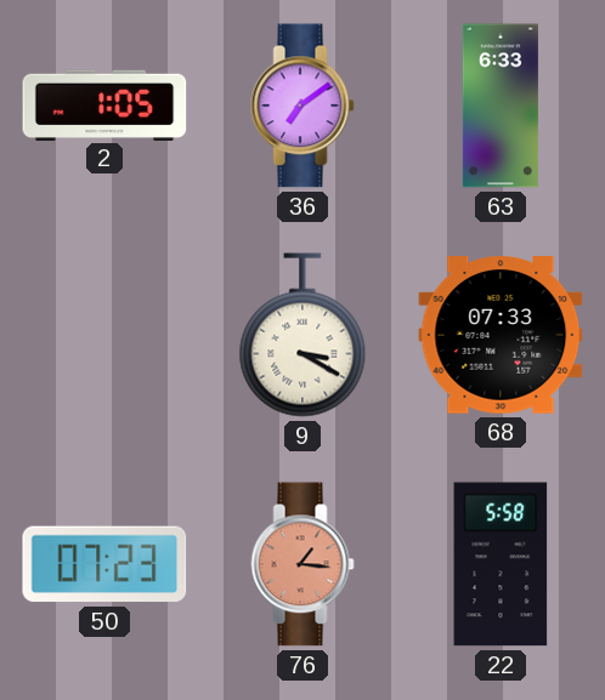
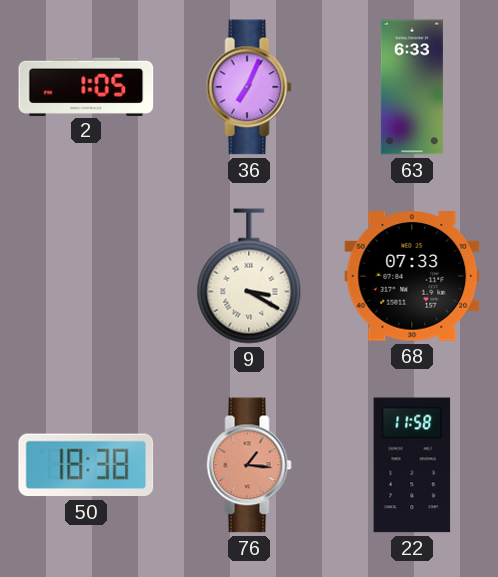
36: 7:09 -> 7:04 (249, 87)
50: 07:23 -> 18:38 (86, 465)
22: 5:58 -> 11:58 (412, 465)
